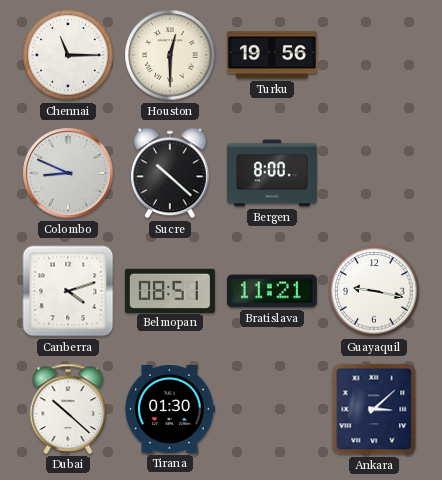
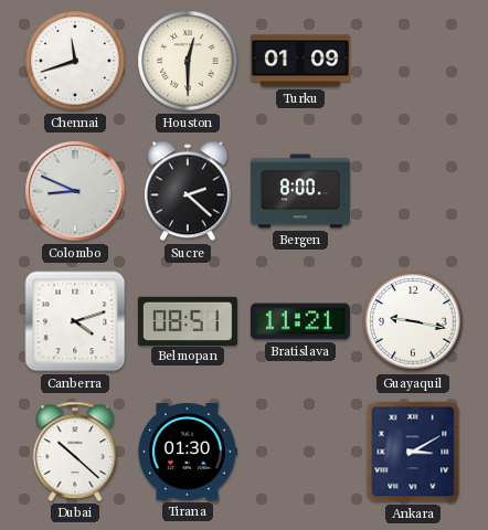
Chennai: 11:15 -> 11:42 (75, 61)
Turku: 19:56 -> 01:09 (300, 61)
Sucre: 10:22 -> 2:22 (188, 191)
Ankara: 3:08 -> 3:10 (413, 452)
